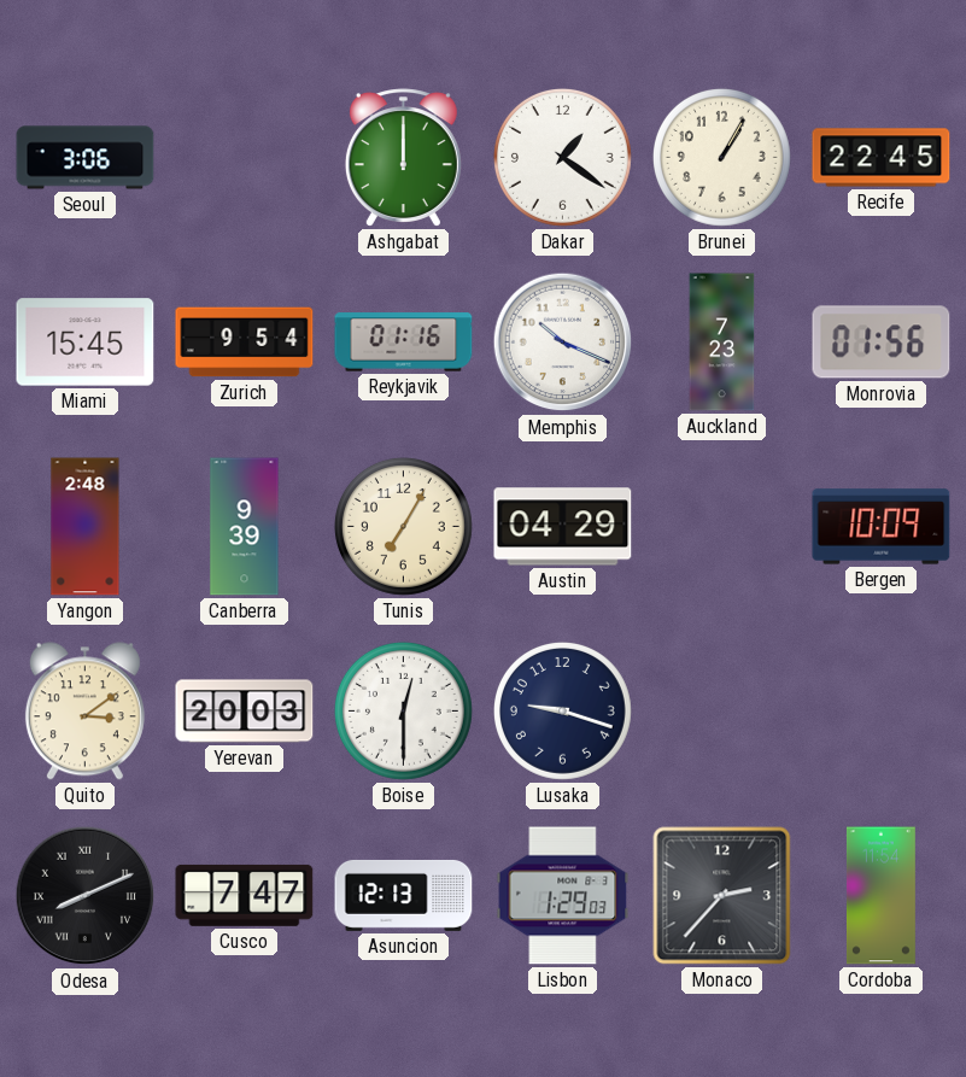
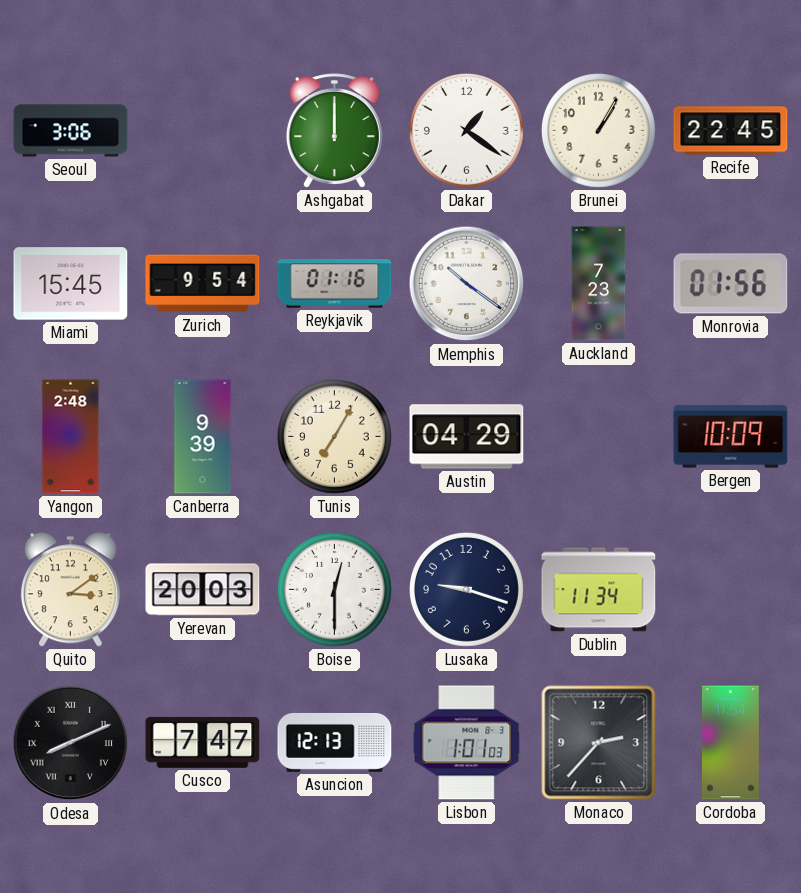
Memphis: 10:19 -> 10:21 (467, 284)
Dublin: none -> 11:34 (599, 590)
Lisbon: 1:29 -> 1:01 (467, 743)
